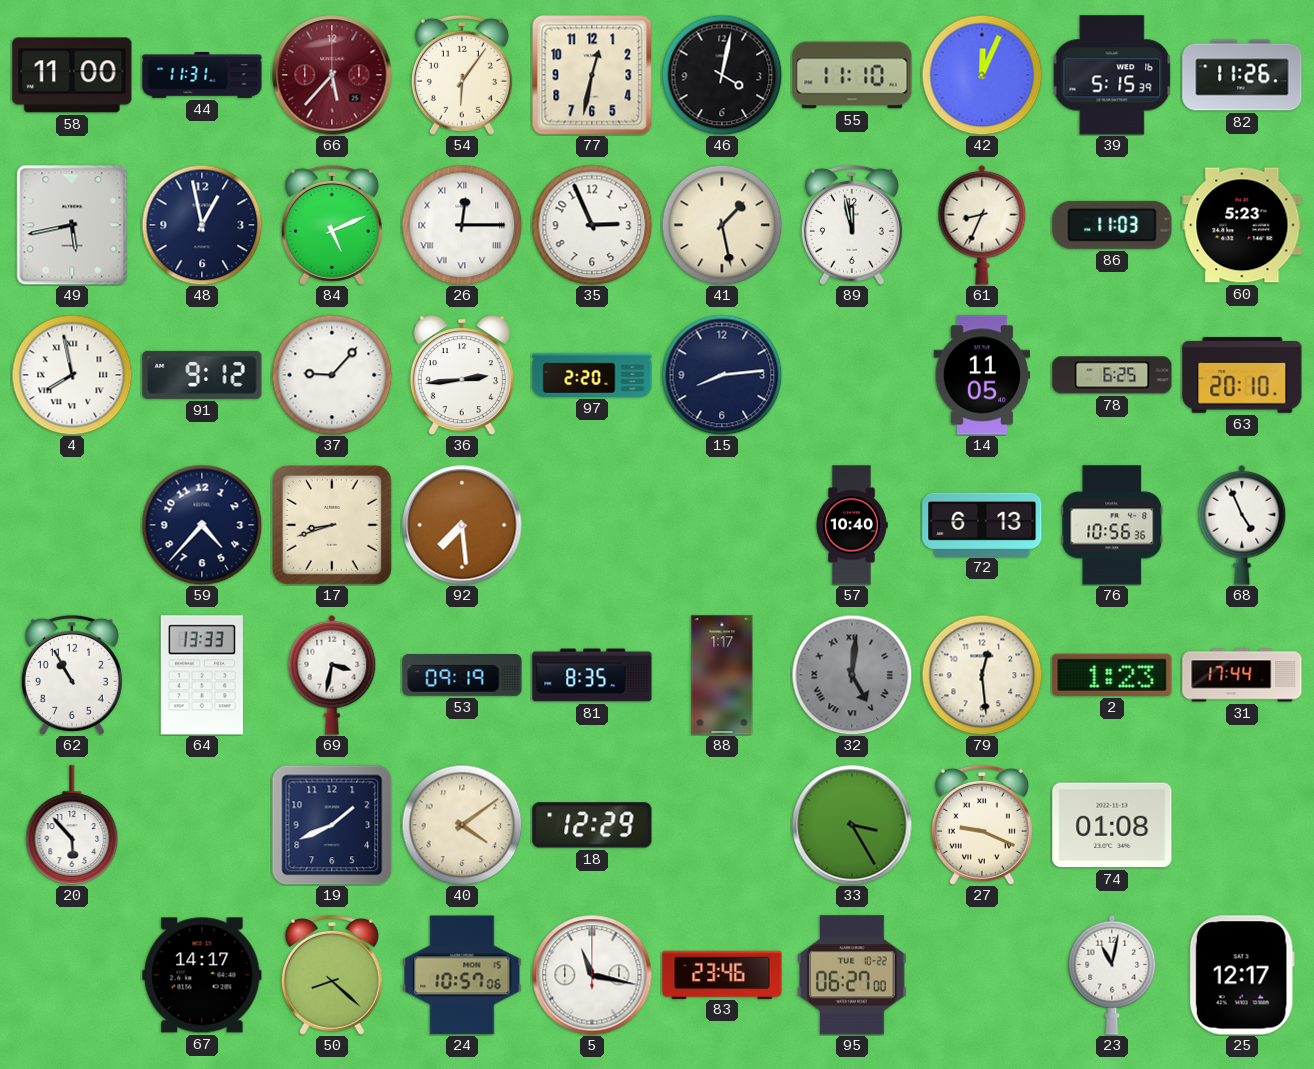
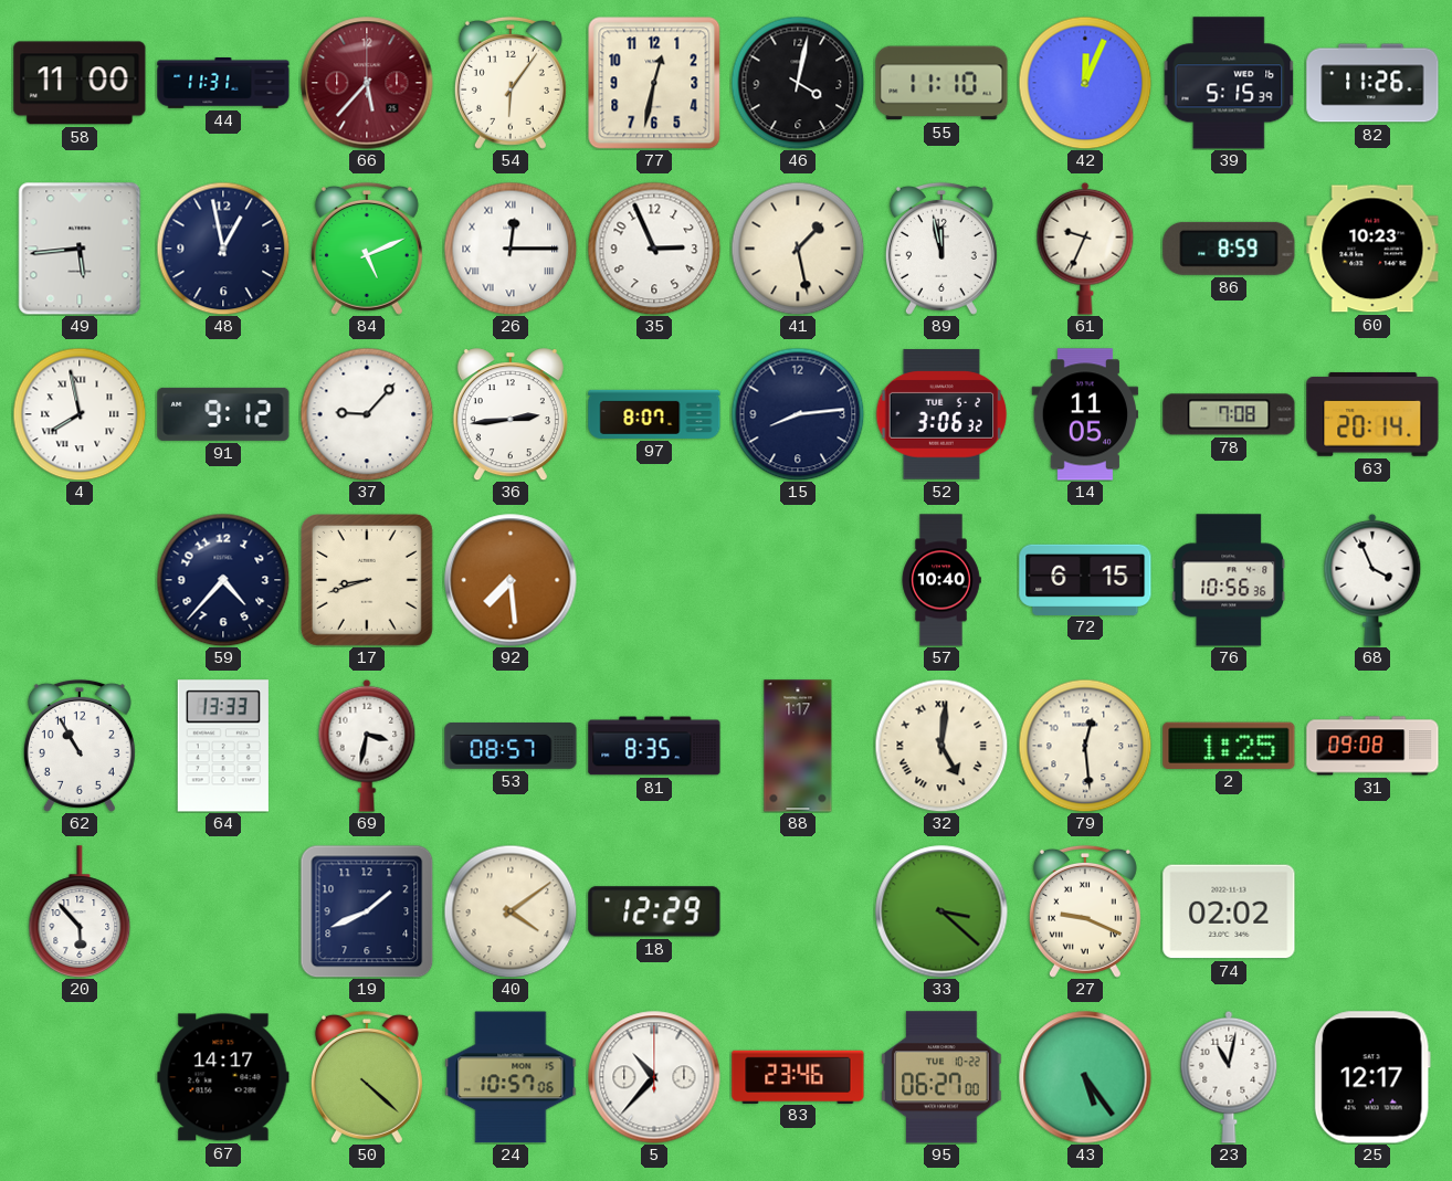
49: 5:43 -> 5:44 (80, 249)
61: 8:34 -> 9:34 (1085, 249)
86: 11:03 -> 8:59 (1229, 249)
60: 5:23 -> 10:23 (1372, 249)
97: 2:20 -> 8:07 (654, 414)
52: none -> 3:06 (941, 414)
78: 6:25 -> 7:08 (1229, 414)
63: 20:10 -> 20:14 (1372, 414)
72: 6:13 -> 6:15 (1085, 579)
68: 4:56 -> 3:56 (1372, 580)
53: 09:19 -> 08:57 (511, 747)
32 dial: grey -> cream (941, 746)
2: 1:23 -> 1:25 (1229, 746)
31: 17:44 -> 09:08 (1372, 746)
33: 3:25 -> 3:22 (941, 911)
74: 01:08 -> 02:02 (1229, 911)
50: 8:22 -> 4:22 (367, 1077)
5: 11:17 -> 10:37 (654, 1077)
43: none -> 5:24 (1085, 1077)
